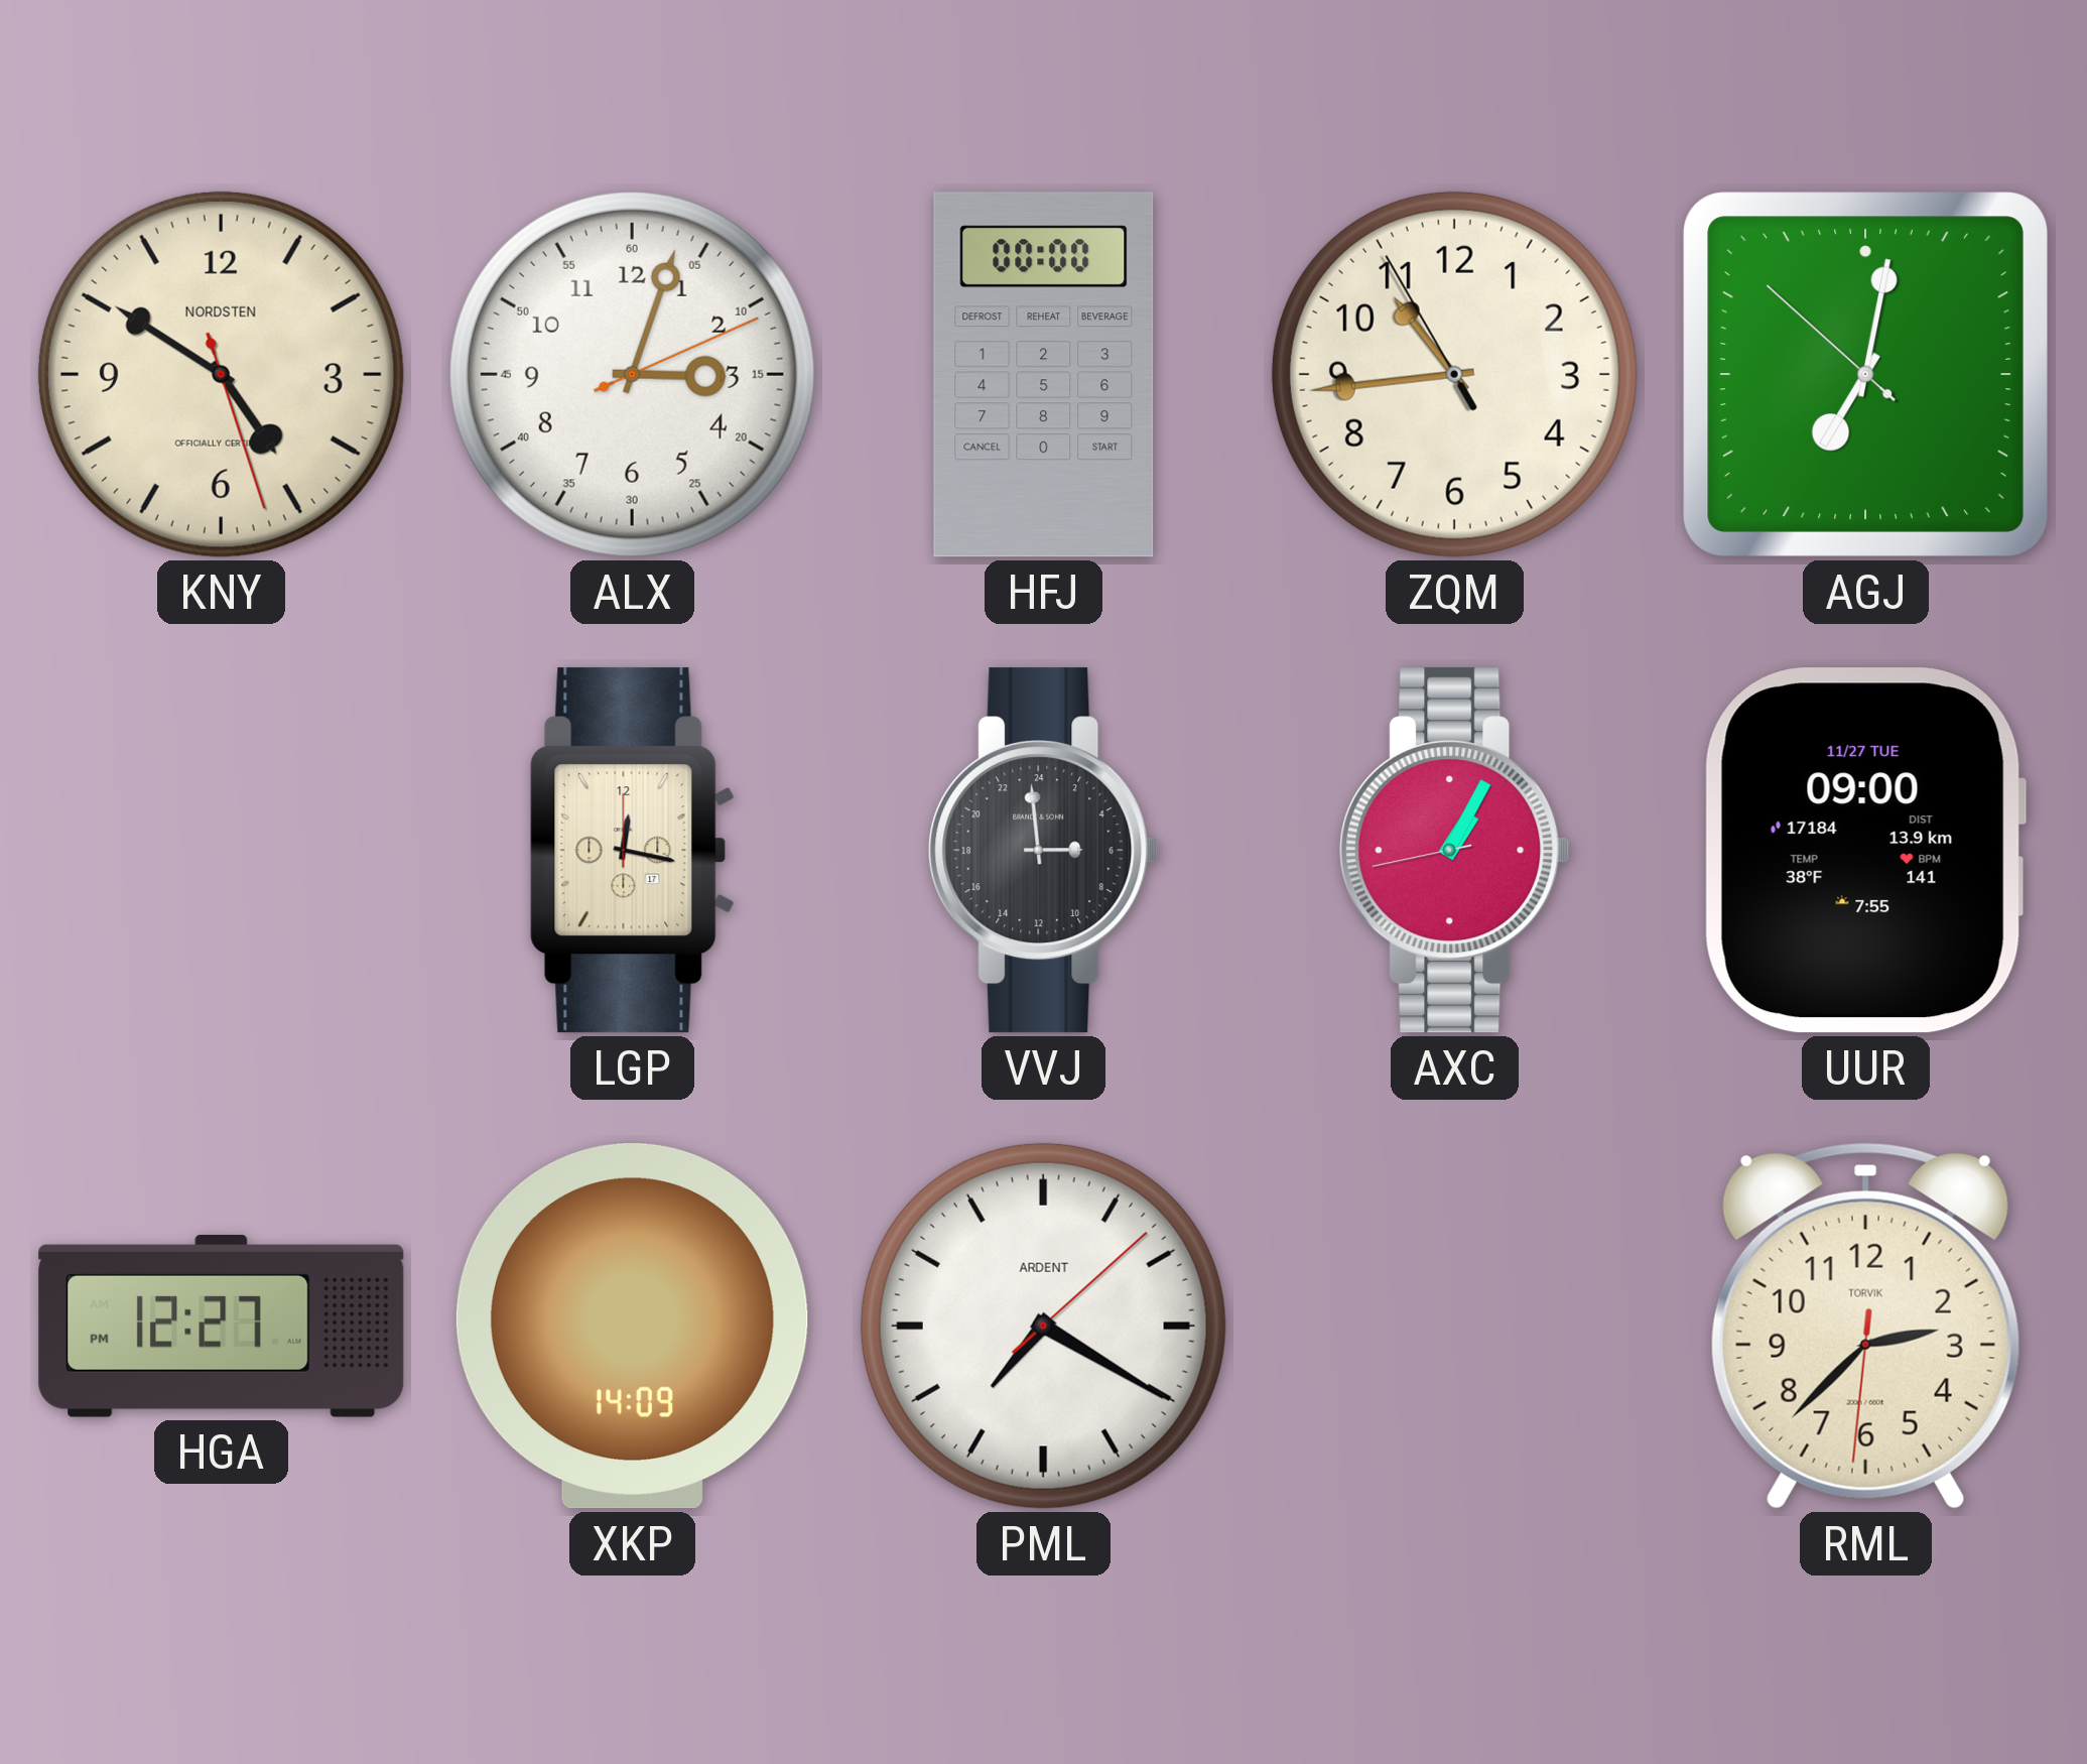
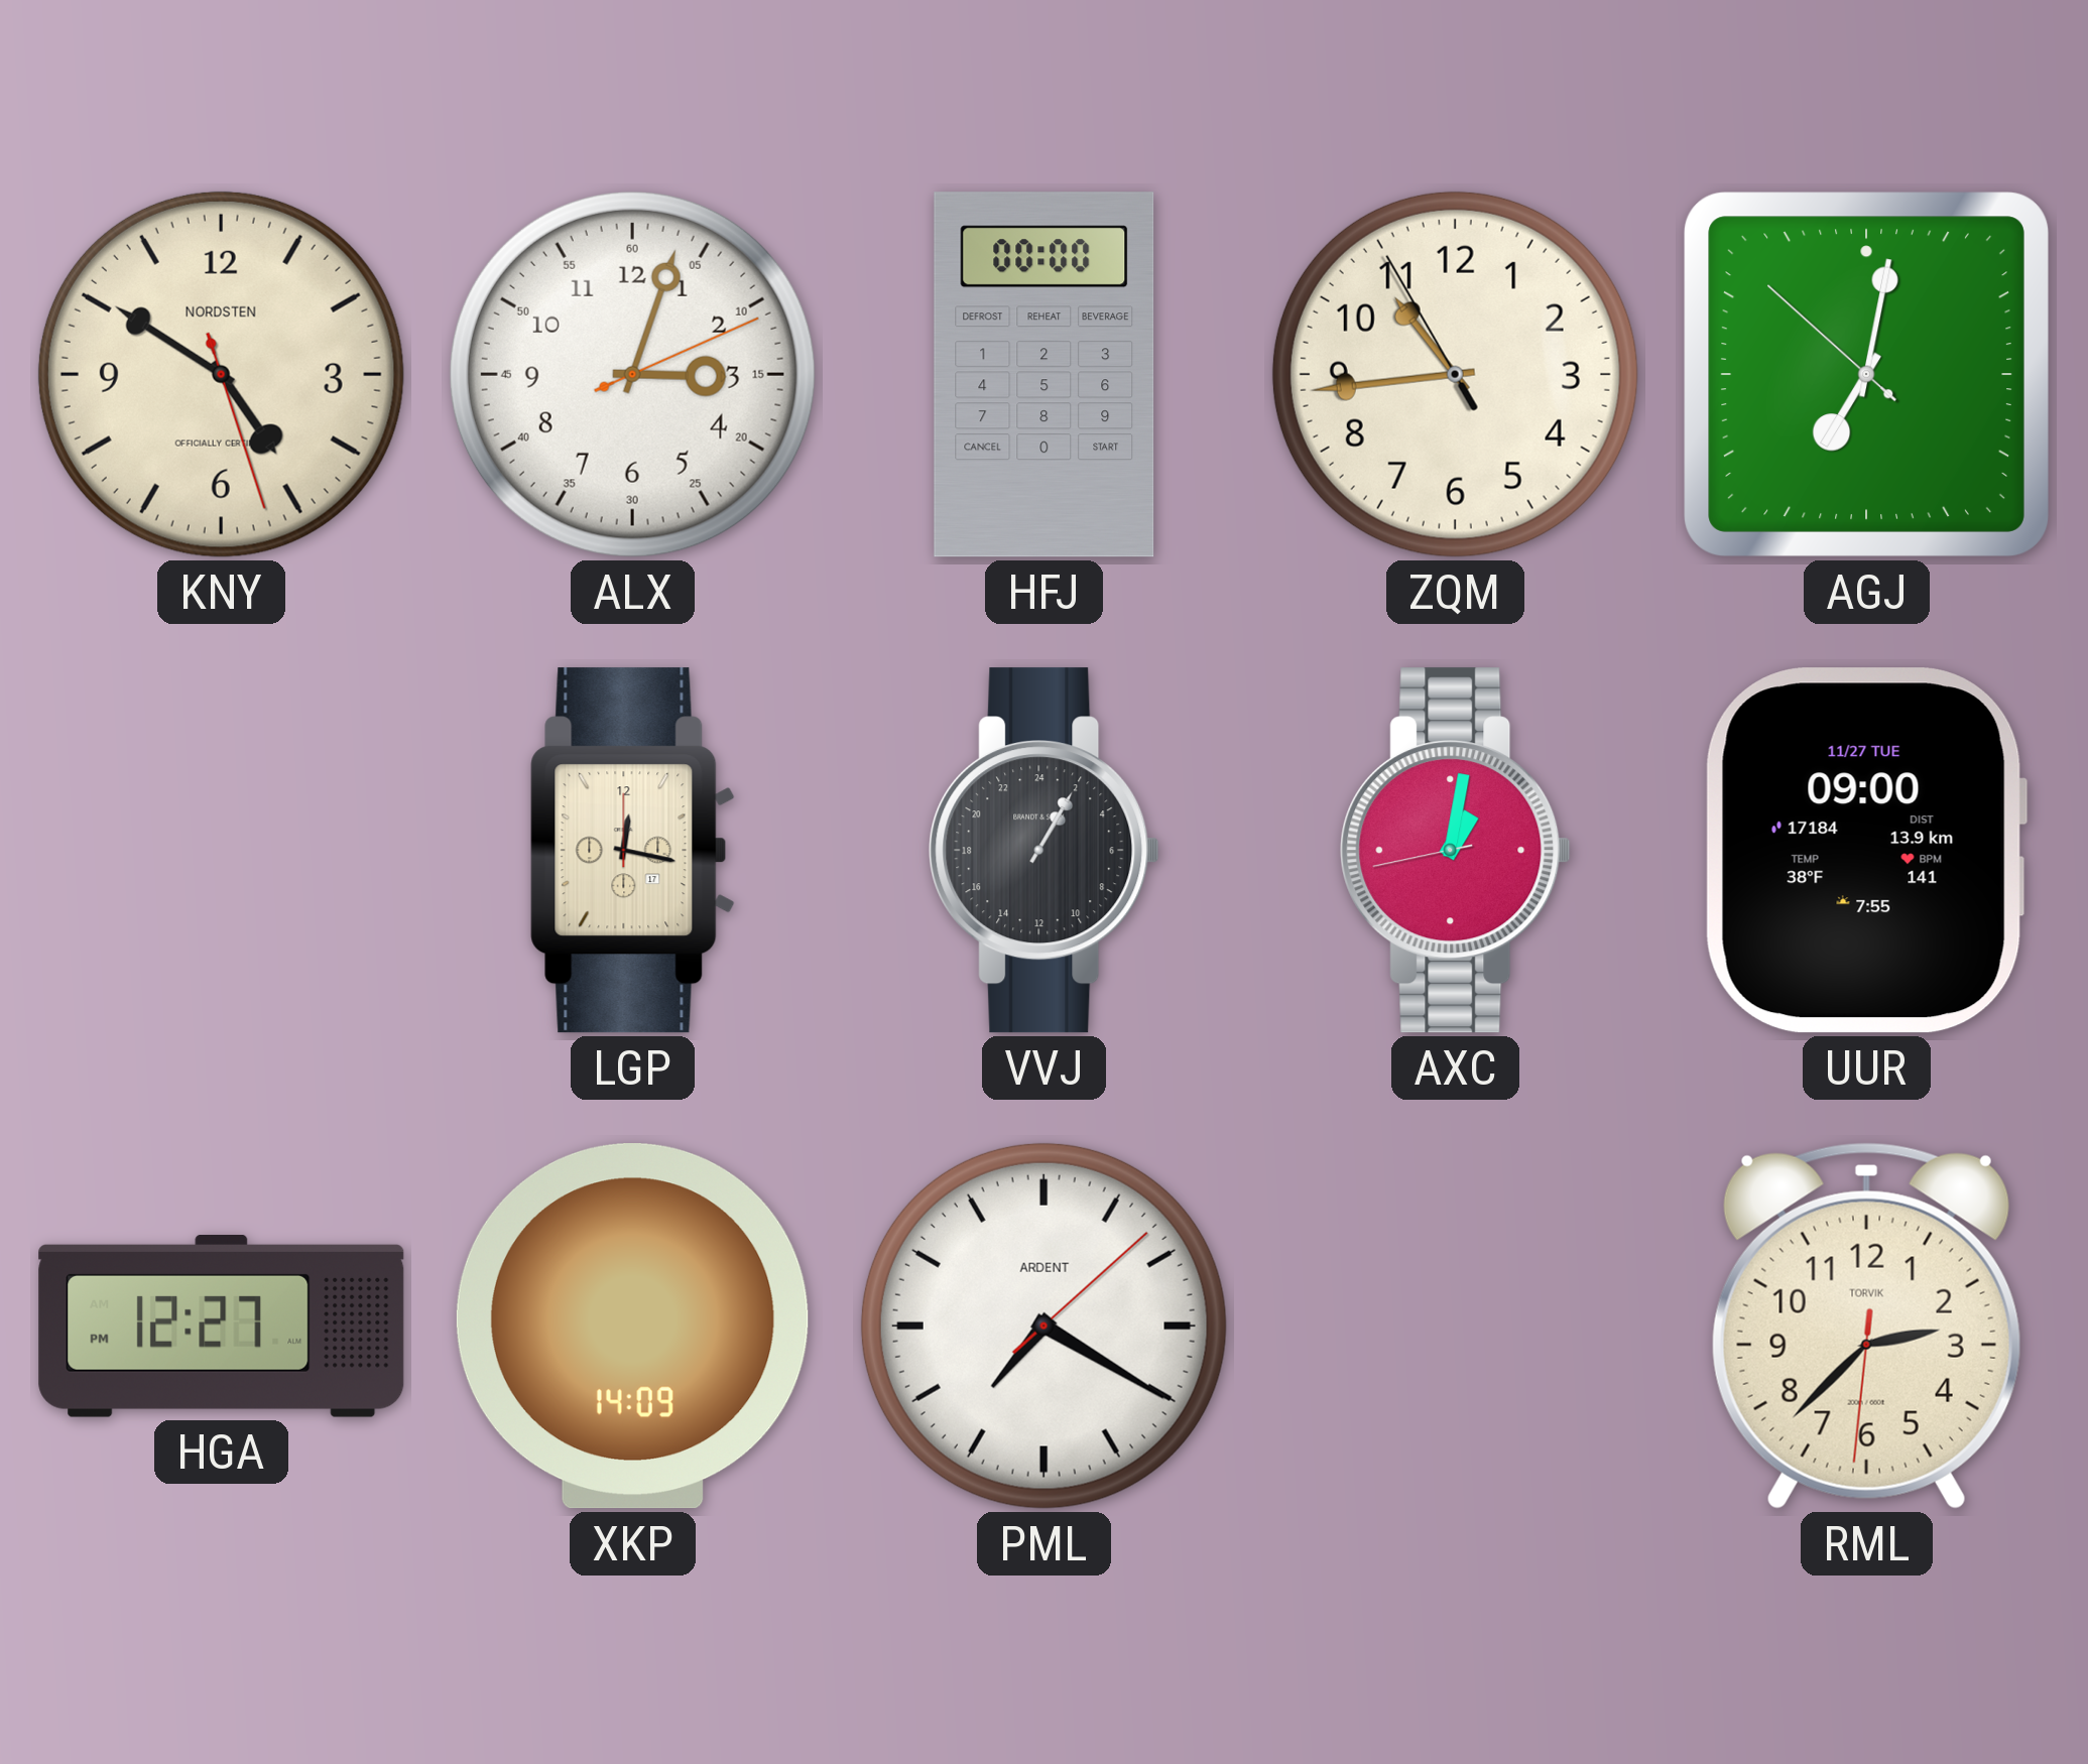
VVJ: 5:59 -> 2:05 (1045, 851)
AXC: 1:04 -> 1:01 (1456, 851)
